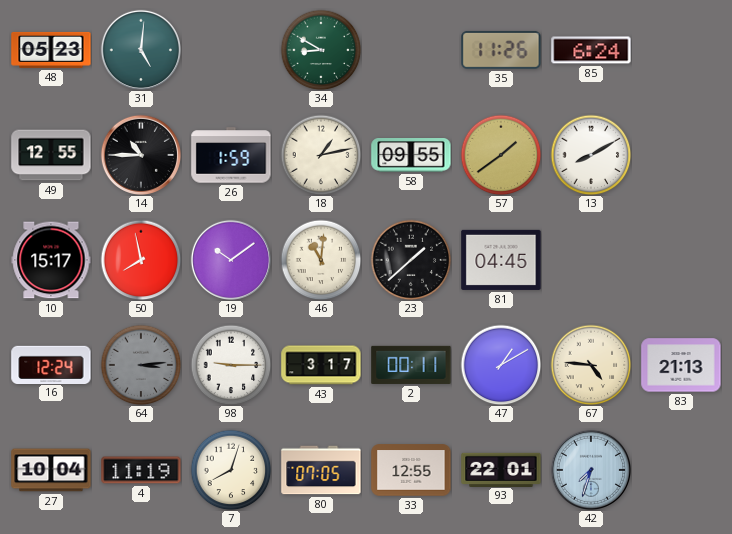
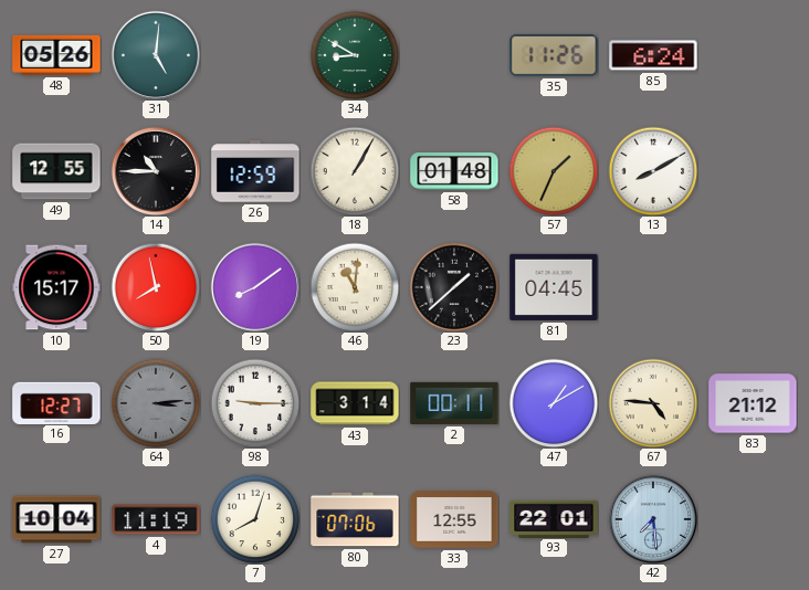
48: 05:23 -> 05:26 (56, 55)
26: 1:59 -> 12:59 (255, 171)
18: 1:13 -> 1:05 (355, 171)
58: 09:55 -> 01:48 (454, 172)
57: 1:39 -> 1:34 (554, 171)
19: 10:09 -> 8:09 (254, 286)
16: 12:24 -> 12:27 (56, 402)
43: 3:17 -> 3:14 (355, 403)
83: 21:13 -> 21:12 (753, 403)
80: 07:05 -> 07:06 (355, 519)
42: 7:33 -> 7:29 (652, 518)
